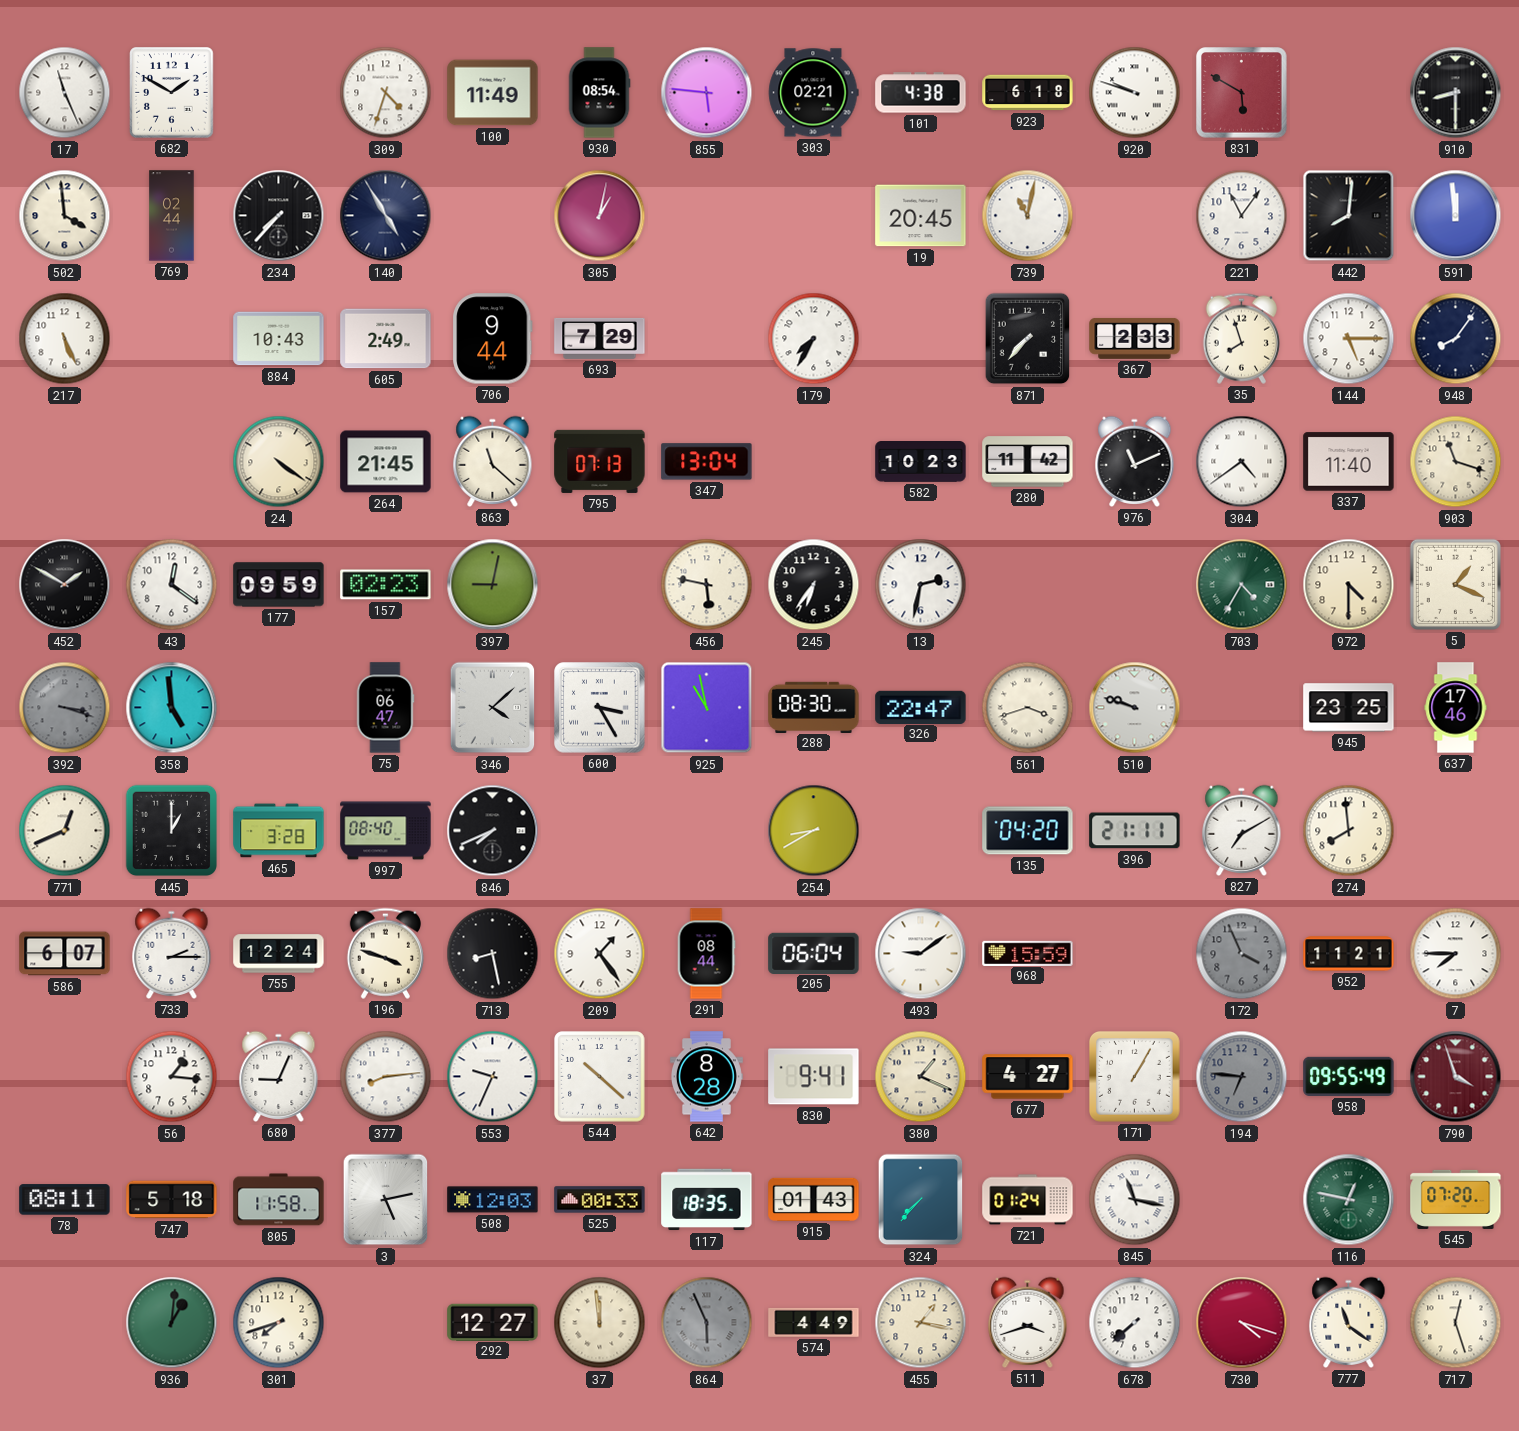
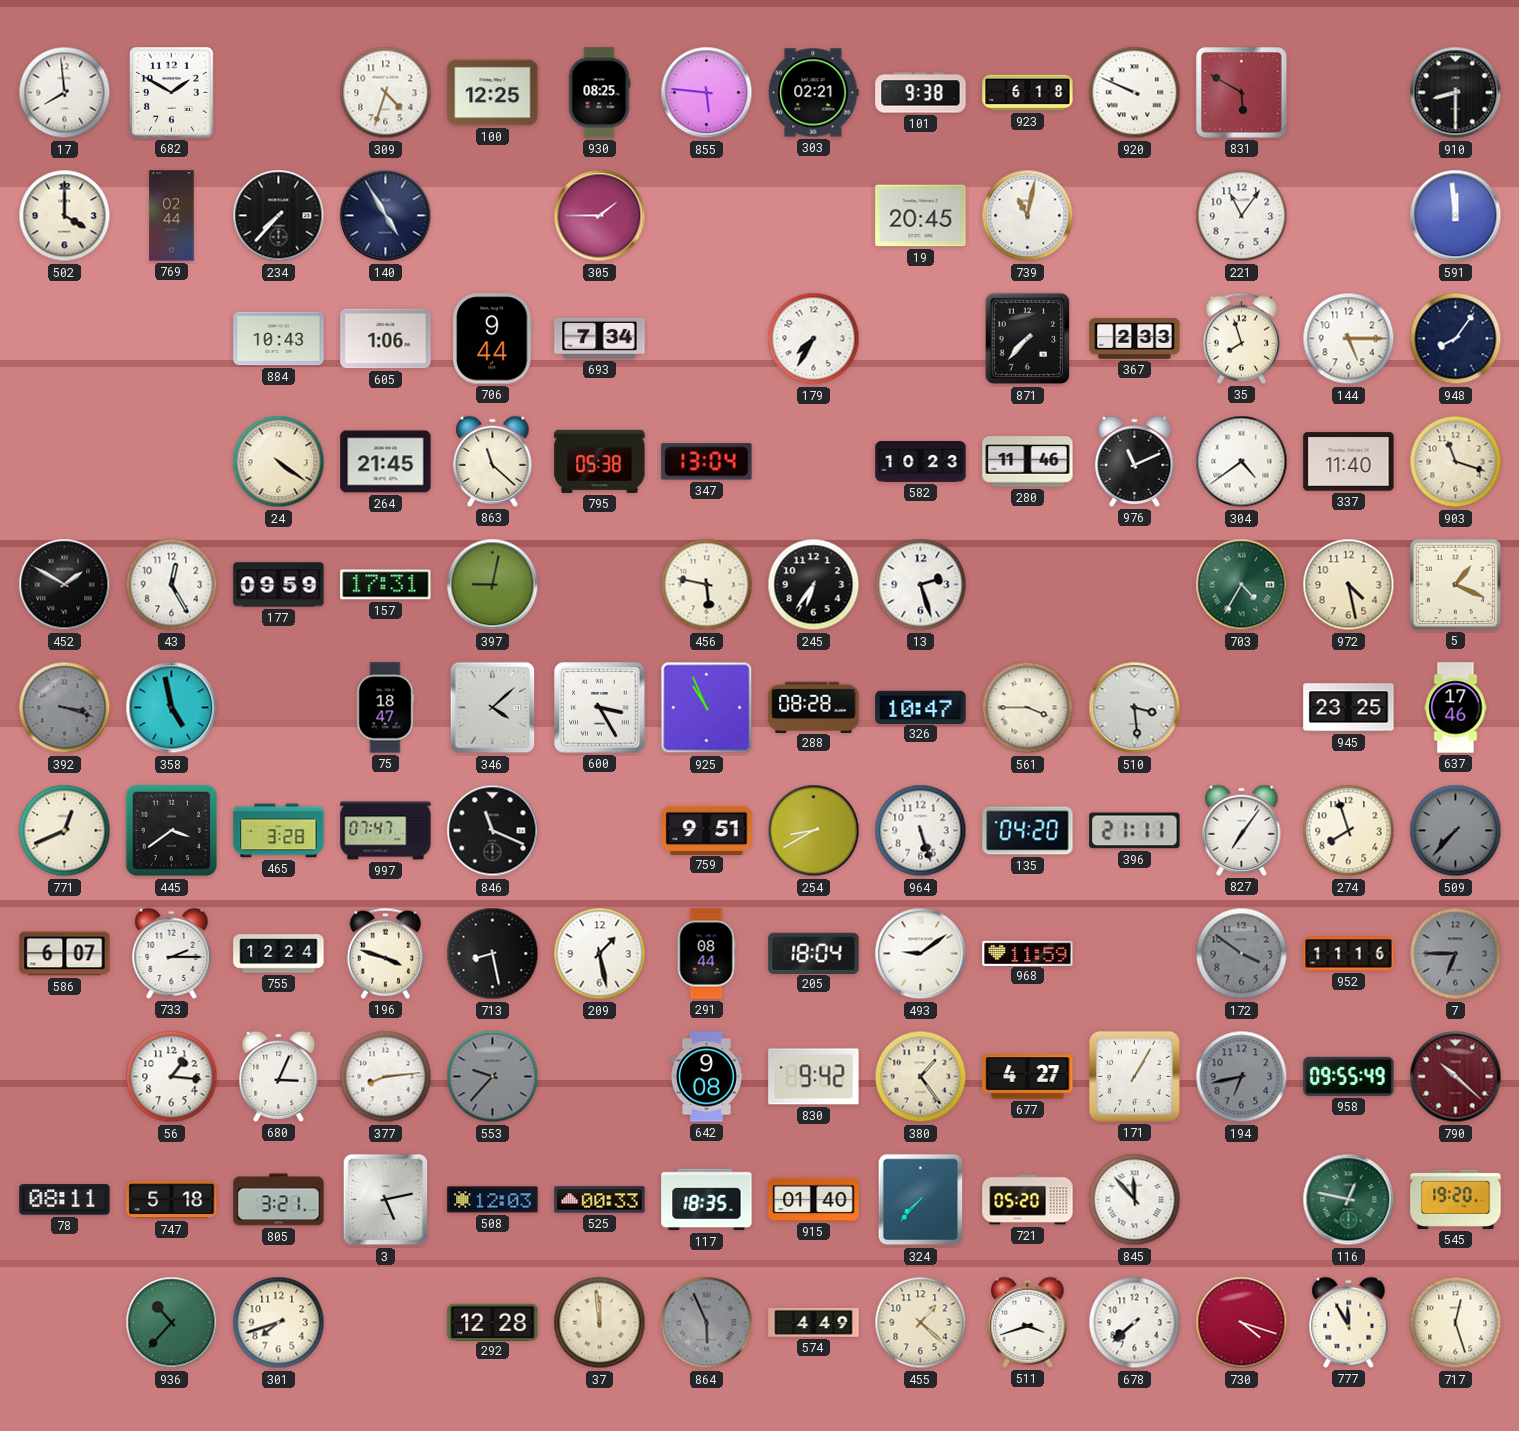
17: 11:26 -> 7:59 (65, 93)
100: 11:49 -> 12:25 (493, 93)
930: 08:54 -> 08:25 (599, 93)
101: 4:38 -> 9:38 (921, 93)
920: 9:48 -> 9:49 (1135, 93)
502: 3:59 -> 4:00 (65, 216)
305: 1:02 -> 1:45 (600, 216)
442: 8:01 -> none (1349, 216)
217: 5:26 -> none (65, 339)
605: 2:49 -> 1:06 (386, 339)
693: 7:29 -> 7:34 (600, 338)
795: 07:13 -> 05:38 (600, 461)
280: 11:42 -> 11:46 (1028, 462)
43: 12:21 -> 12:25 (172, 585)
157: 02:23 -> 17:31 (386, 585)
13: 2:32 -> 2:27 (921, 585)
972: 4:30 -> 4:28 (1349, 585)
358: 4:59 -> 4:58 (172, 708)
75: 06:47 -> 18:47 (385, 708)
925: 10:58 -> 10:56 (707, 708)
288: 08:30 -> 08:28 (814, 707)
326: 22:47 -> 10:47 (921, 707)
561: 3:42 -> 3:45 (1028, 708)
510: 9:48 -> 3:29 (1135, 708)
445: 1:00 -> 3:39 (172, 831)
997: 08:40 -> 07:47 (386, 831)
846: 7:41 -> 11:19 (493, 831)
759: none -> 9:51 (707, 830)
964: none -> 5:27 (921, 831)
827: 7:10 -> 7:06 (1242, 830)
274: 7:59 -> 7:57 (1349, 831)
509: none -> 7:37 (1456, 831)
209: 1:24 -> 1:28 (600, 954)
205: 06:04 -> 18:04 (814, 953)
968: 15:59 -> 11:59 (1028, 953)
172: 3:56 -> 3:51 (1242, 954)
952: 11:21 -> 11:16 (1349, 954)
7: 7:45 -> 6:45 (1456, 954)
7 dial: white -> grey (1456, 954)
680: 9:04 -> 3:04 (279, 1076)
553: 9:34 -> 9:37 (493, 1077)
553 dial: white -> grey (493, 1077)
544: 10:22 -> none (600, 1077)
642: 8:28 -> 9:08 (706, 1077)
830: 9:41 -> 9:42 (814, 1077)
380: 1:19 -> 1:24 (921, 1077)
194: 6:46 -> 6:43 (1242, 1077)
790: 3:57 -> 10:22 (1456, 1077)
805: 11:58 -> 3:21 (279, 1200)
915: 01:43 -> 01:40 (814, 1199)
721: 01:24 -> 05:20 (1028, 1200)
845: 11:17 -> 11:53 (1135, 1200)
545: 07:20 -> 19:20 (1456, 1199)
936: 1:01 -> 10:37 (172, 1323)
292: 12:27 -> 12:28 (493, 1322)
455: 1:17 -> 1:22 (921, 1323)
777: 11:21 -> 11:55 (1349, 1322)
